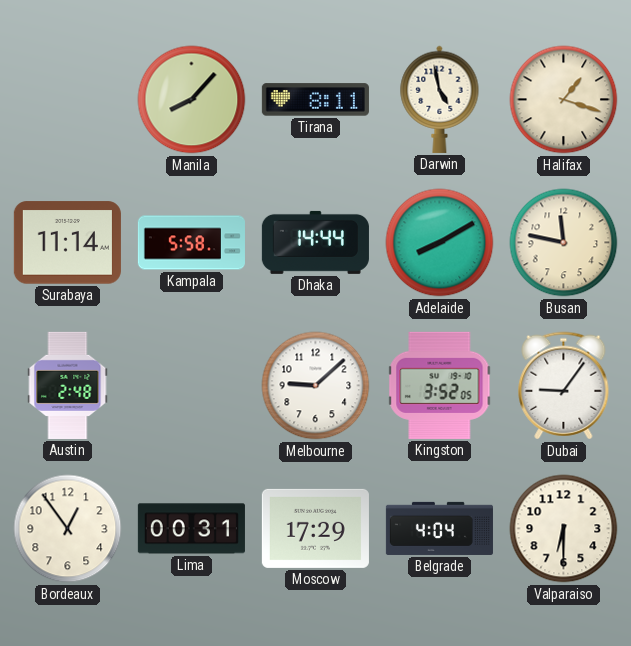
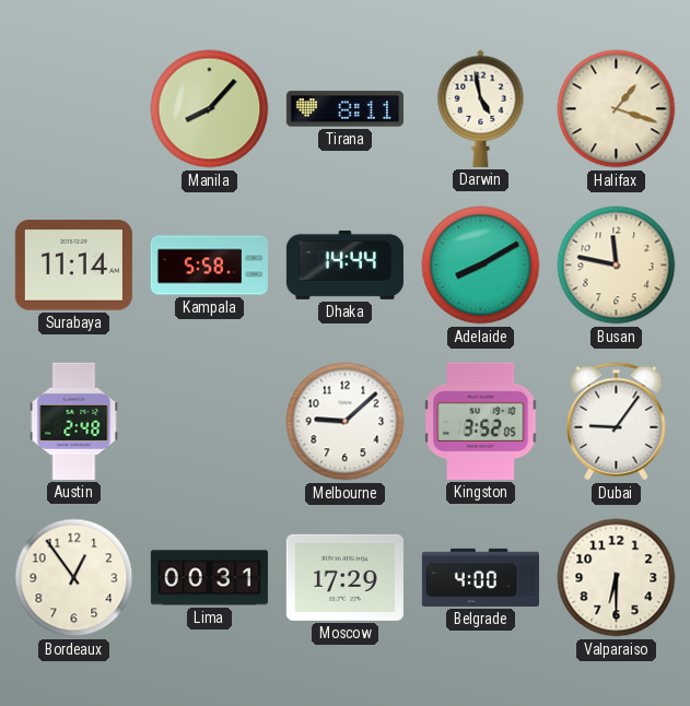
Belgrade: 4:04 -> 4:00 (480, 577)
